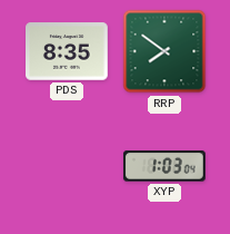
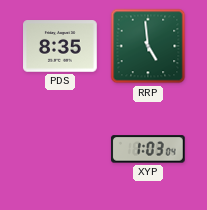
RRP: 7:51 -> 4:59 (148, 46)
